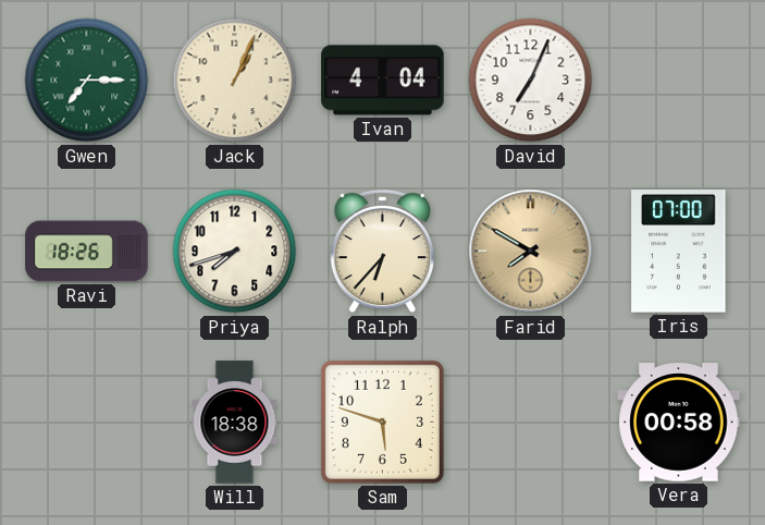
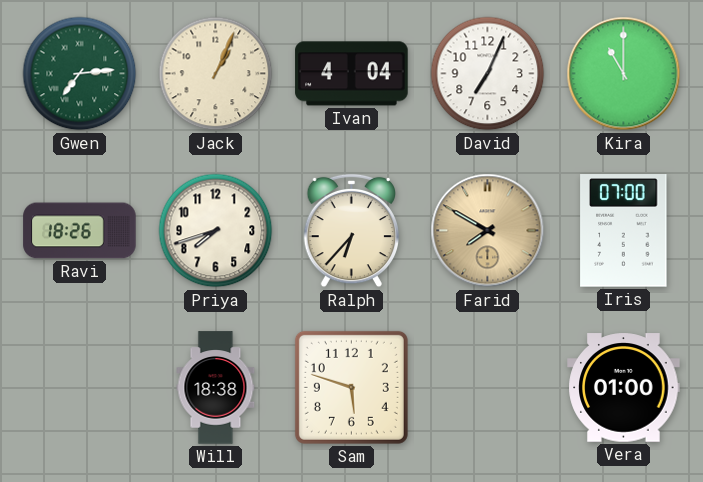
Gwen: 7:15 -> 7:14 (80, 74)
Kira: none -> 11:00 (624, 74)
Vera: 00:58 -> 01:00 (624, 388)
